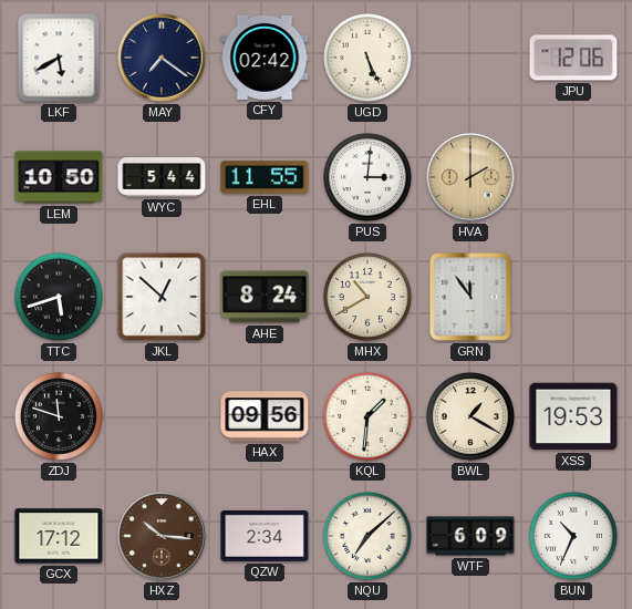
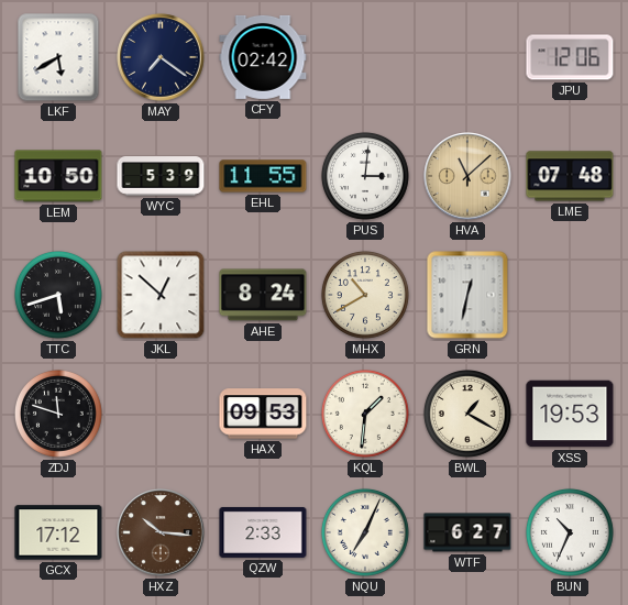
UGD: 5:26 -> none (367, 58)
WYC: 5:44 -> 5:39 (161, 176)
HVA: 2:00 -> 11:08 (467, 176)
LME: none -> 07:48 (570, 176)
GRN: 11:54 -> 12:32 (467, 295)
HAX: 09:56 -> 09:53 (263, 414)
QZW: 2:34 -> 2:33 (263, 532)
NQU: 7:08 -> 7:04 (365, 532)
WTF: 6:09 -> 6:27 (467, 532)
